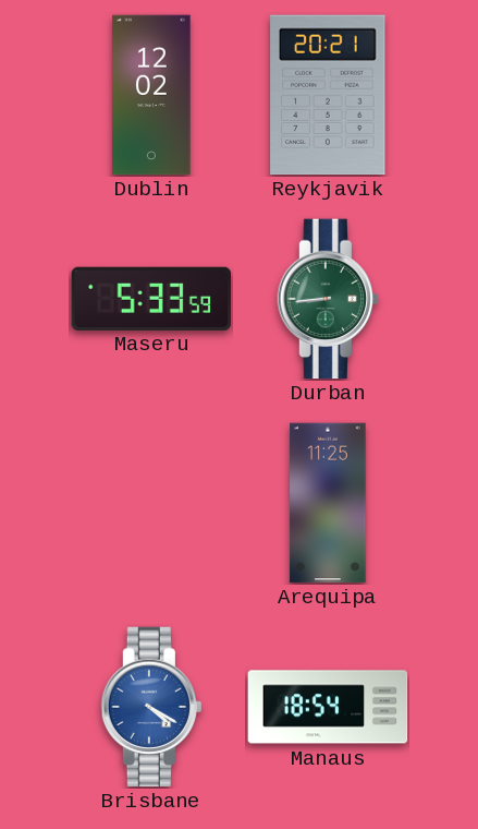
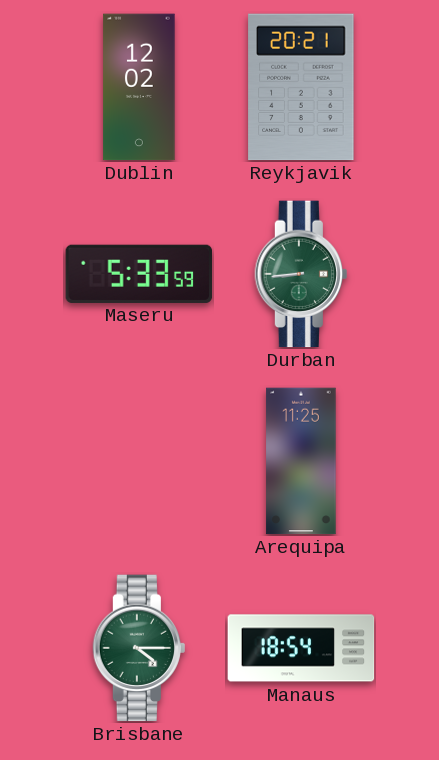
Brisbane: 4:20 -> 4:15 (138, 648)
Brisbane dial: blue -> green (138, 648)
